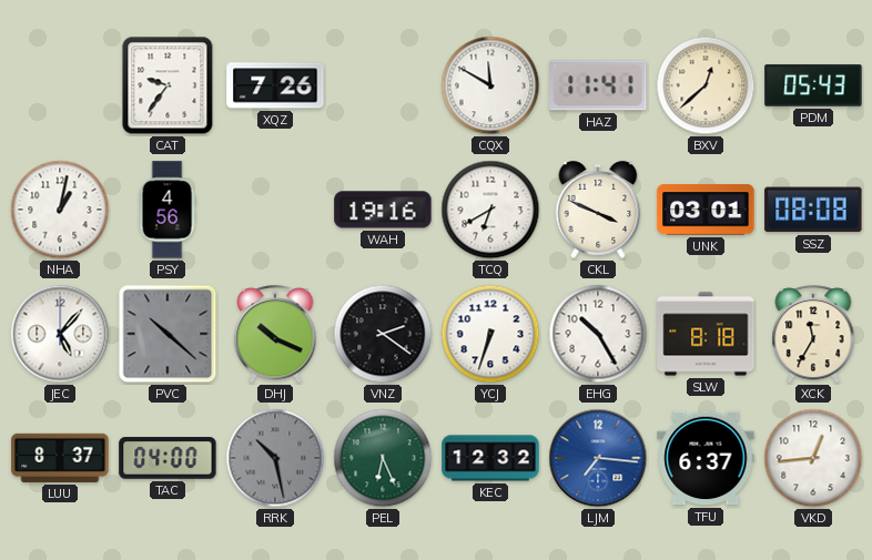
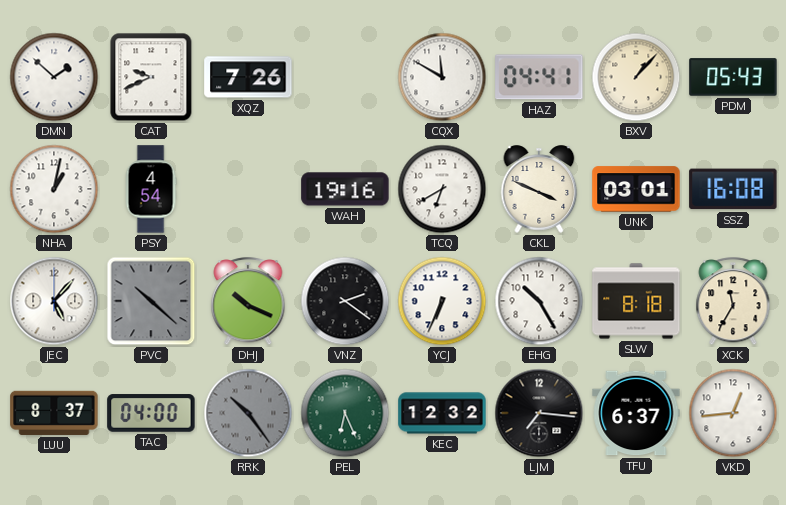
DMN: none -> 1:52 (54, 77)
CAT: 9:36 -> 9:41 (151, 77)
HAZ: 11:41 -> 04:41 (539, 77)
BXV: 12:38 -> 1:07 (636, 77)
PSY: 4:56 -> 4:54 (151, 189)
SSZ: 08:08 -> 16:08 (733, 189)
YCJ: 6:33 -> 6:34 (442, 301)
RRK: 10:28 -> 10:24 (248, 413)
LJM dial: blue -> black (539, 413)
